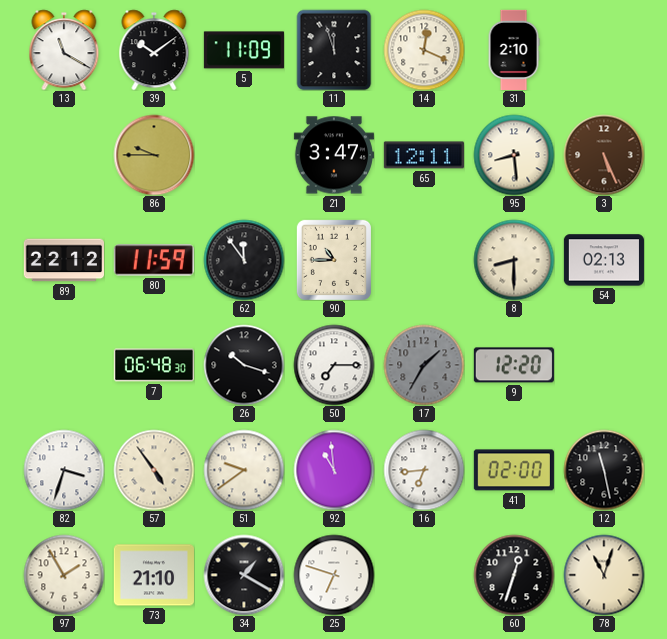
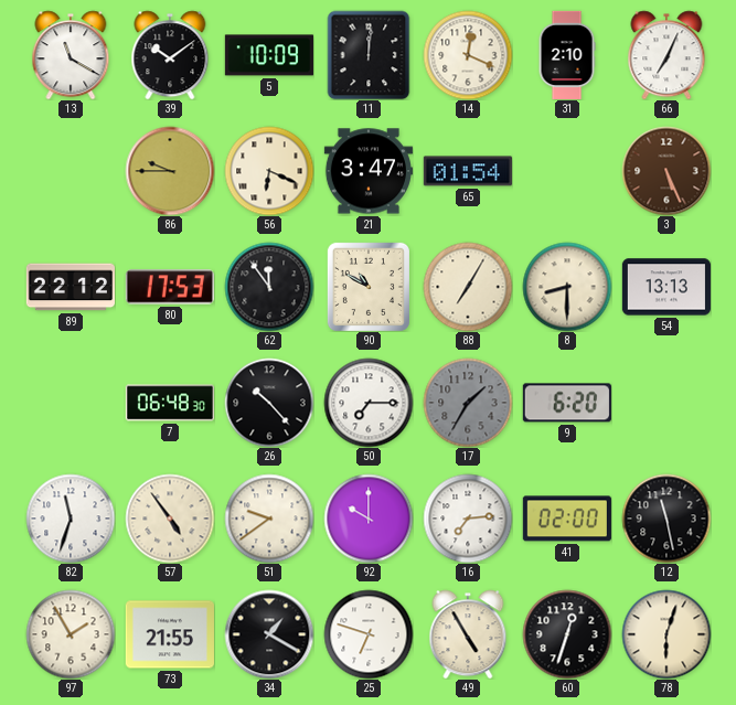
5: 11:09 -> 10:09 (269, 55)
11: 11:57 -> 12:01 (369, 55)
66: none -> 7:04 (666, 55)
56: none -> 6:19 (269, 171)
65: 12:11 -> 01:54 (468, 171)
95: 8:29 -> none (514, 155)
80: 11:59 -> 17:53 (170, 287)
90: 10:45 -> 10:50 (369, 287)
88: none -> 7:05 (468, 287)
54: 02:13 -> 13:13 (666, 287)
26: 10:18 -> 10:23 (269, 403)
9: 12:20 -> 6:20 (567, 403)
82: 3:33 -> 11:33 (71, 519)
92: 10:59 -> 10:00 (369, 519)
16: 6:44 -> 7:14 (468, 519)
73: 21:10 -> 21:55 (170, 634)
49: none -> 4:55 (468, 634)
78: 11:03 -> 6:03 (666, 634)
